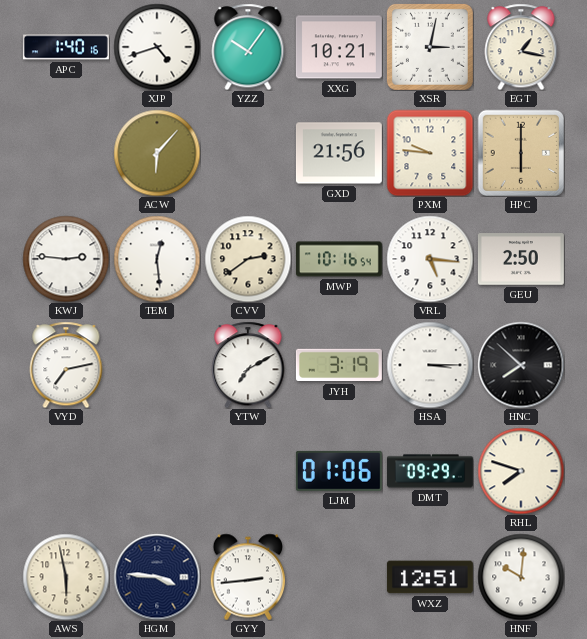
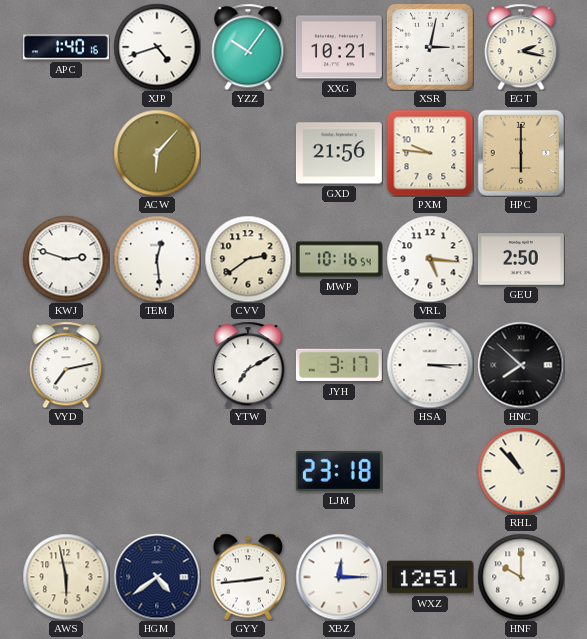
EGT: 1:17 -> 2:17 (521, 47)
KWJ: 2:46 -> 2:48 (66, 259)
JYH: 3:19 -> 3:17 (339, 365)
LJM: 01:06 -> 23:18 (339, 471)
DMT: 09:29 -> none (430, 471)
RHL: 7:48 -> 10:53 (521, 471)
HGM: 3:46 -> 4:39 (157, 577)
XBZ: none -> 12:15 (339, 577)
HNF: 10:01 -> 10:00 (521, 577)
